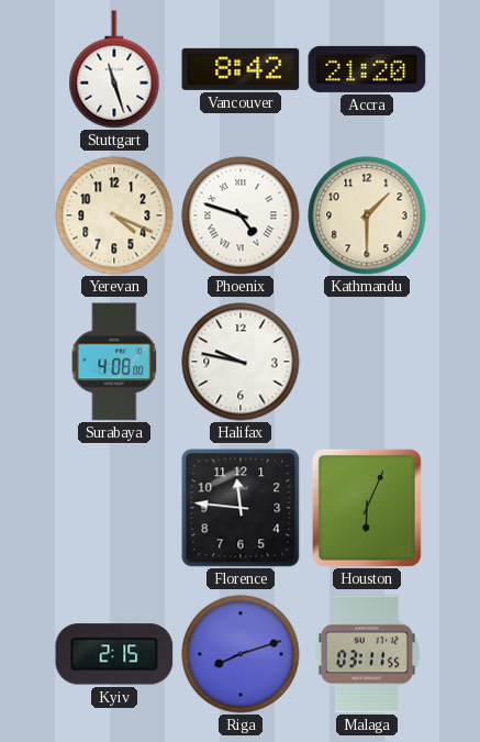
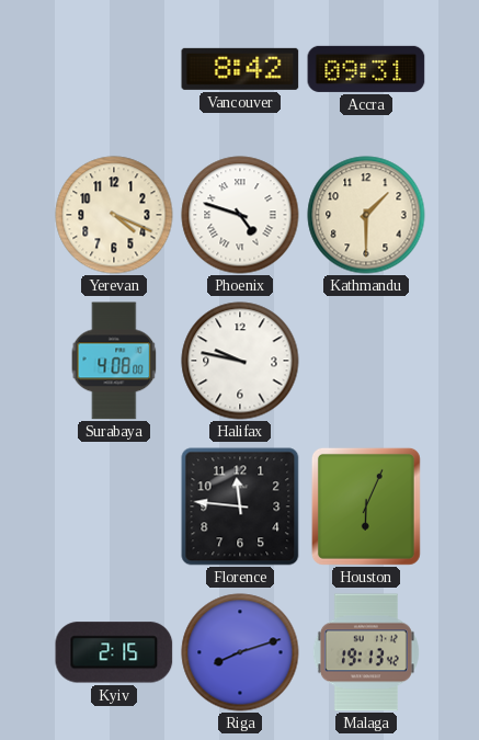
Stuttgart: 11:27 -> none (114, 69)
Accra: 21:20 -> 09:31 (366, 69)
Malaga: 03:11 -> 19:13 (366, 652)
